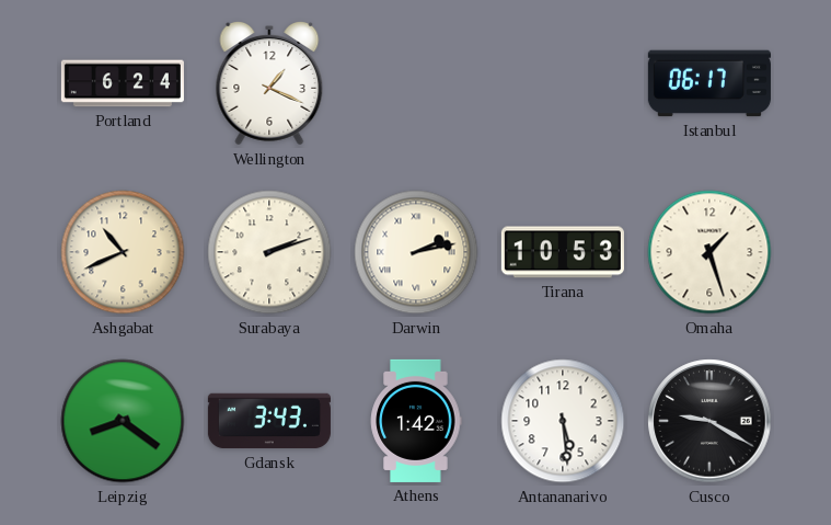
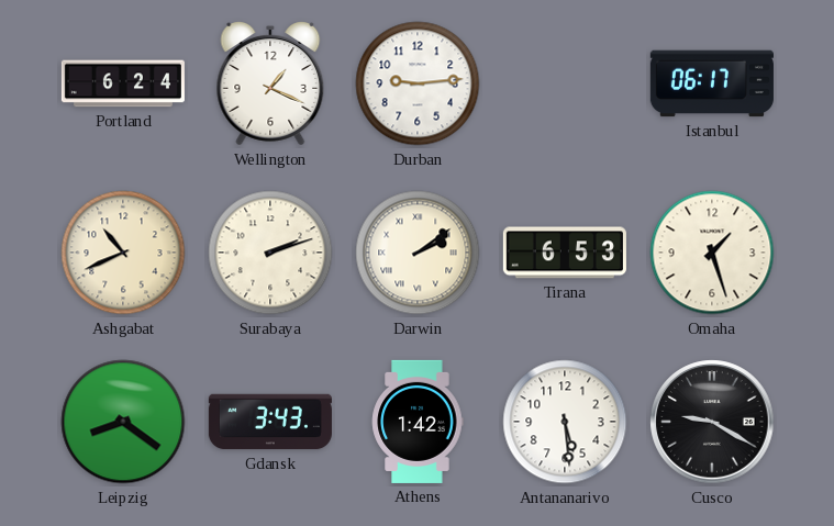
Durban: none -> 9:14 (418, 83)
Darwin: 2:13 -> 2:09 (418, 253)
Tirana: 10:53 -> 6:53 (565, 253)
